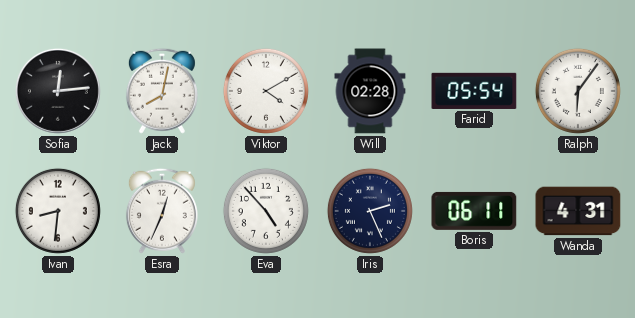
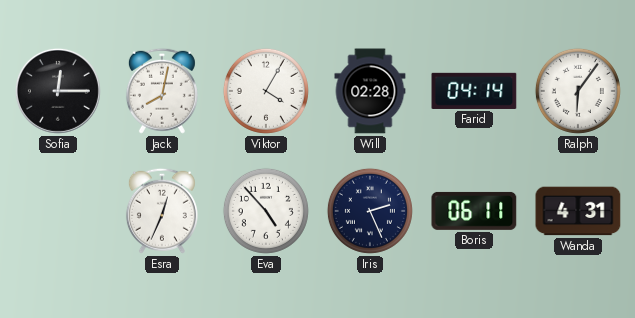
Sofia: 12:14 -> 12:15 (58, 91)
Viktor: 4:10 -> 4:05 (266, 91)
Farid: 05:54 -> 04:14 (474, 91)
Ivan: 8:31 -> none (58, 211)
